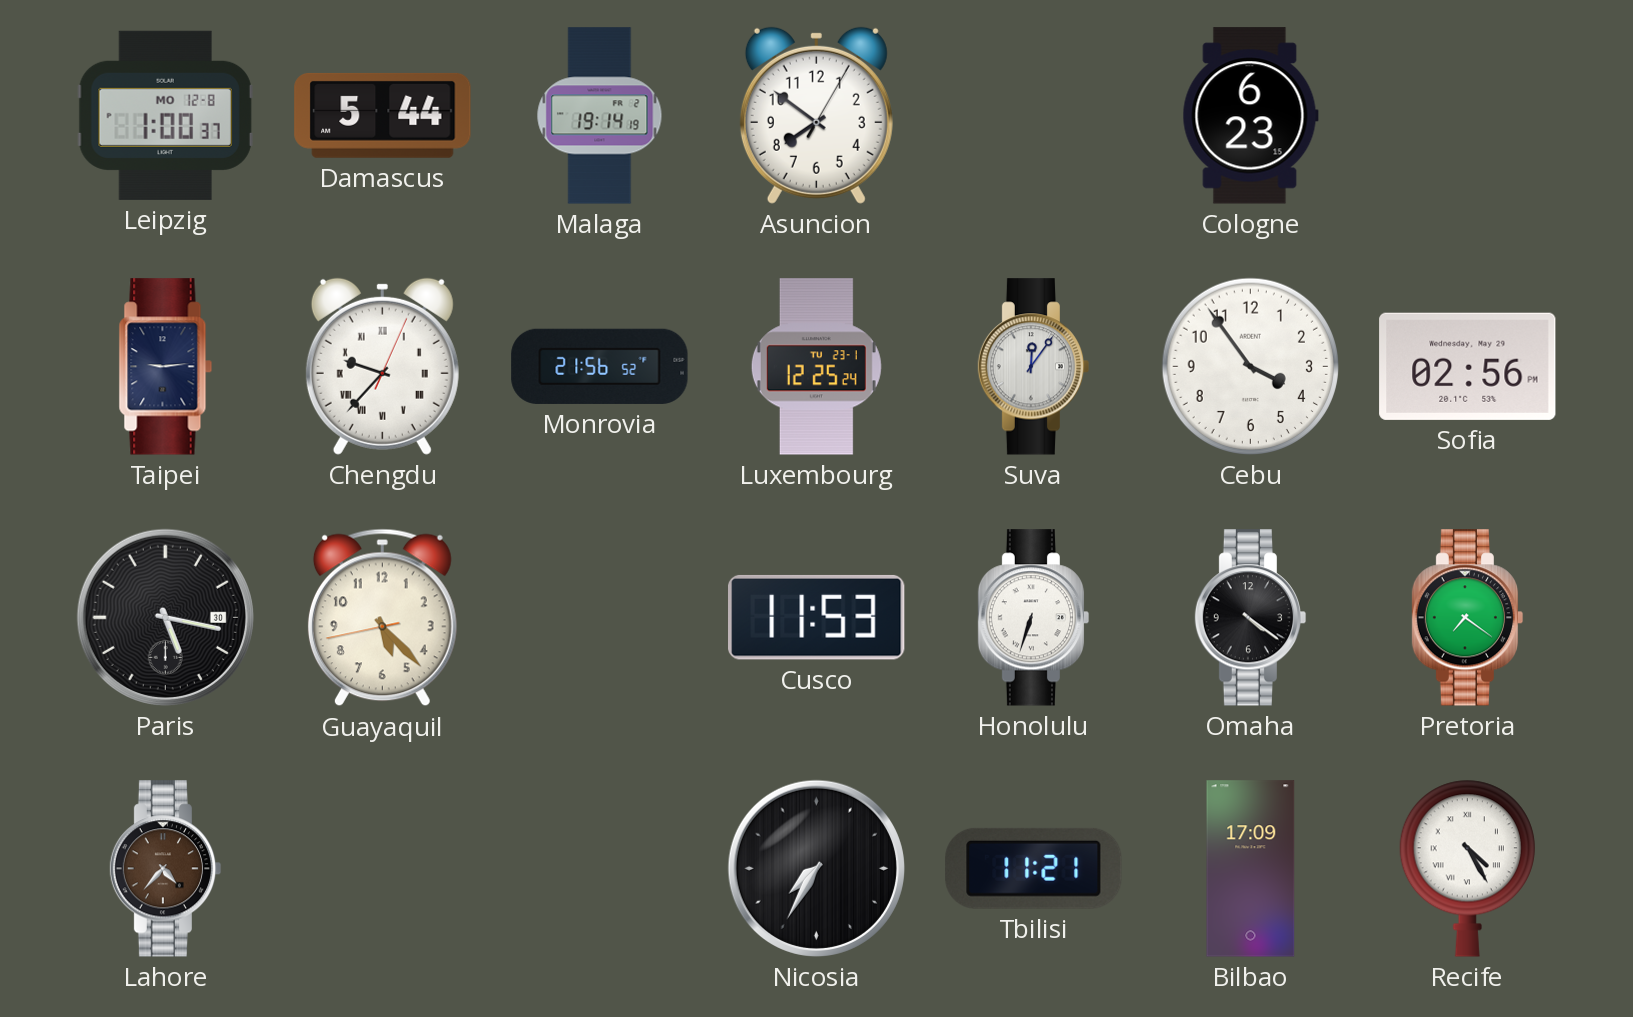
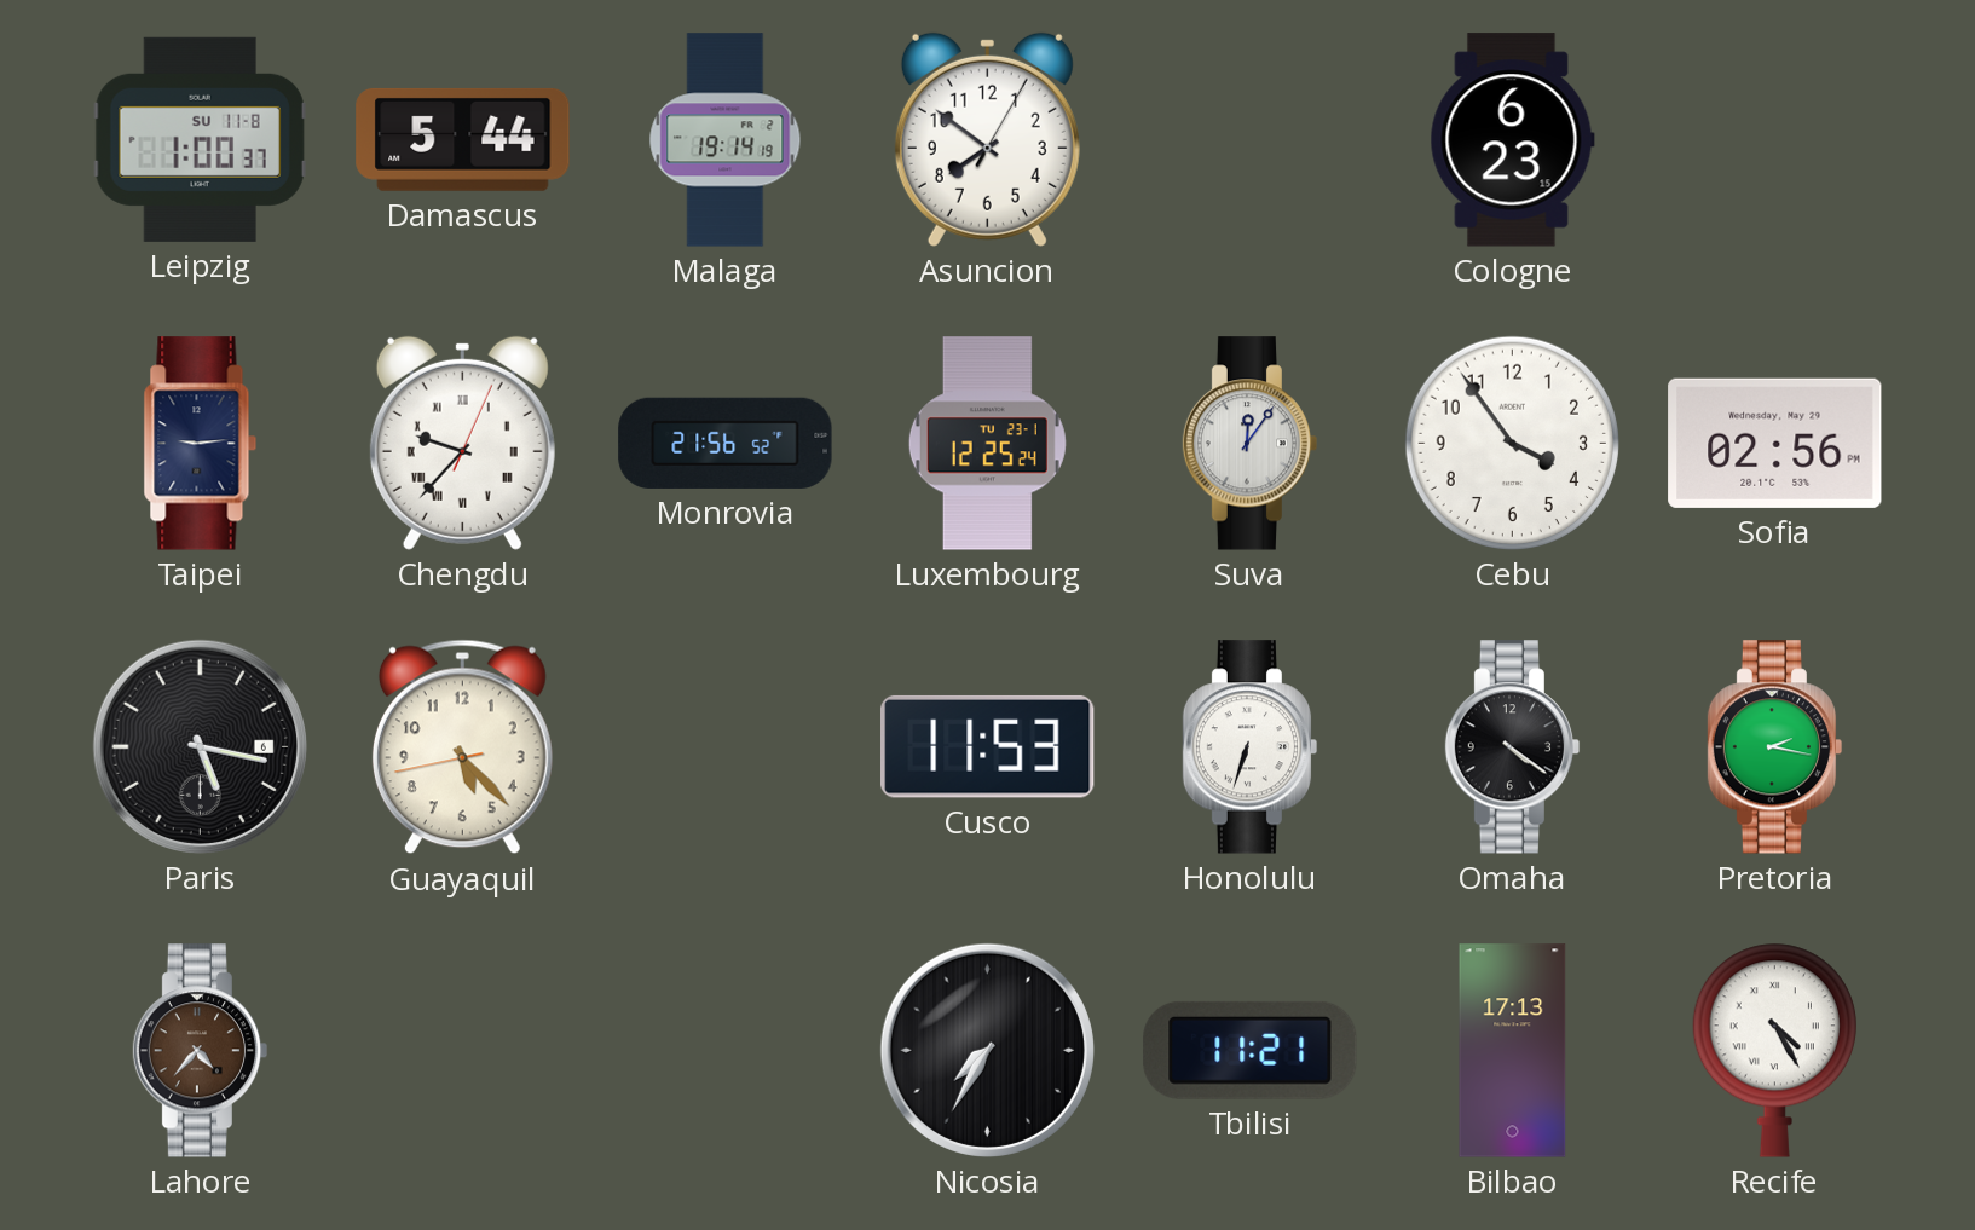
Leipzig date: MO 12-8 -> SU 11-8 (200, 139)
Paris date: 30 -> 6 (200, 746)
Pretoria: 7:21 -> 2:17 (1775, 747)
Bilbao: 17:09 -> 17:13 (1513, 1051)
